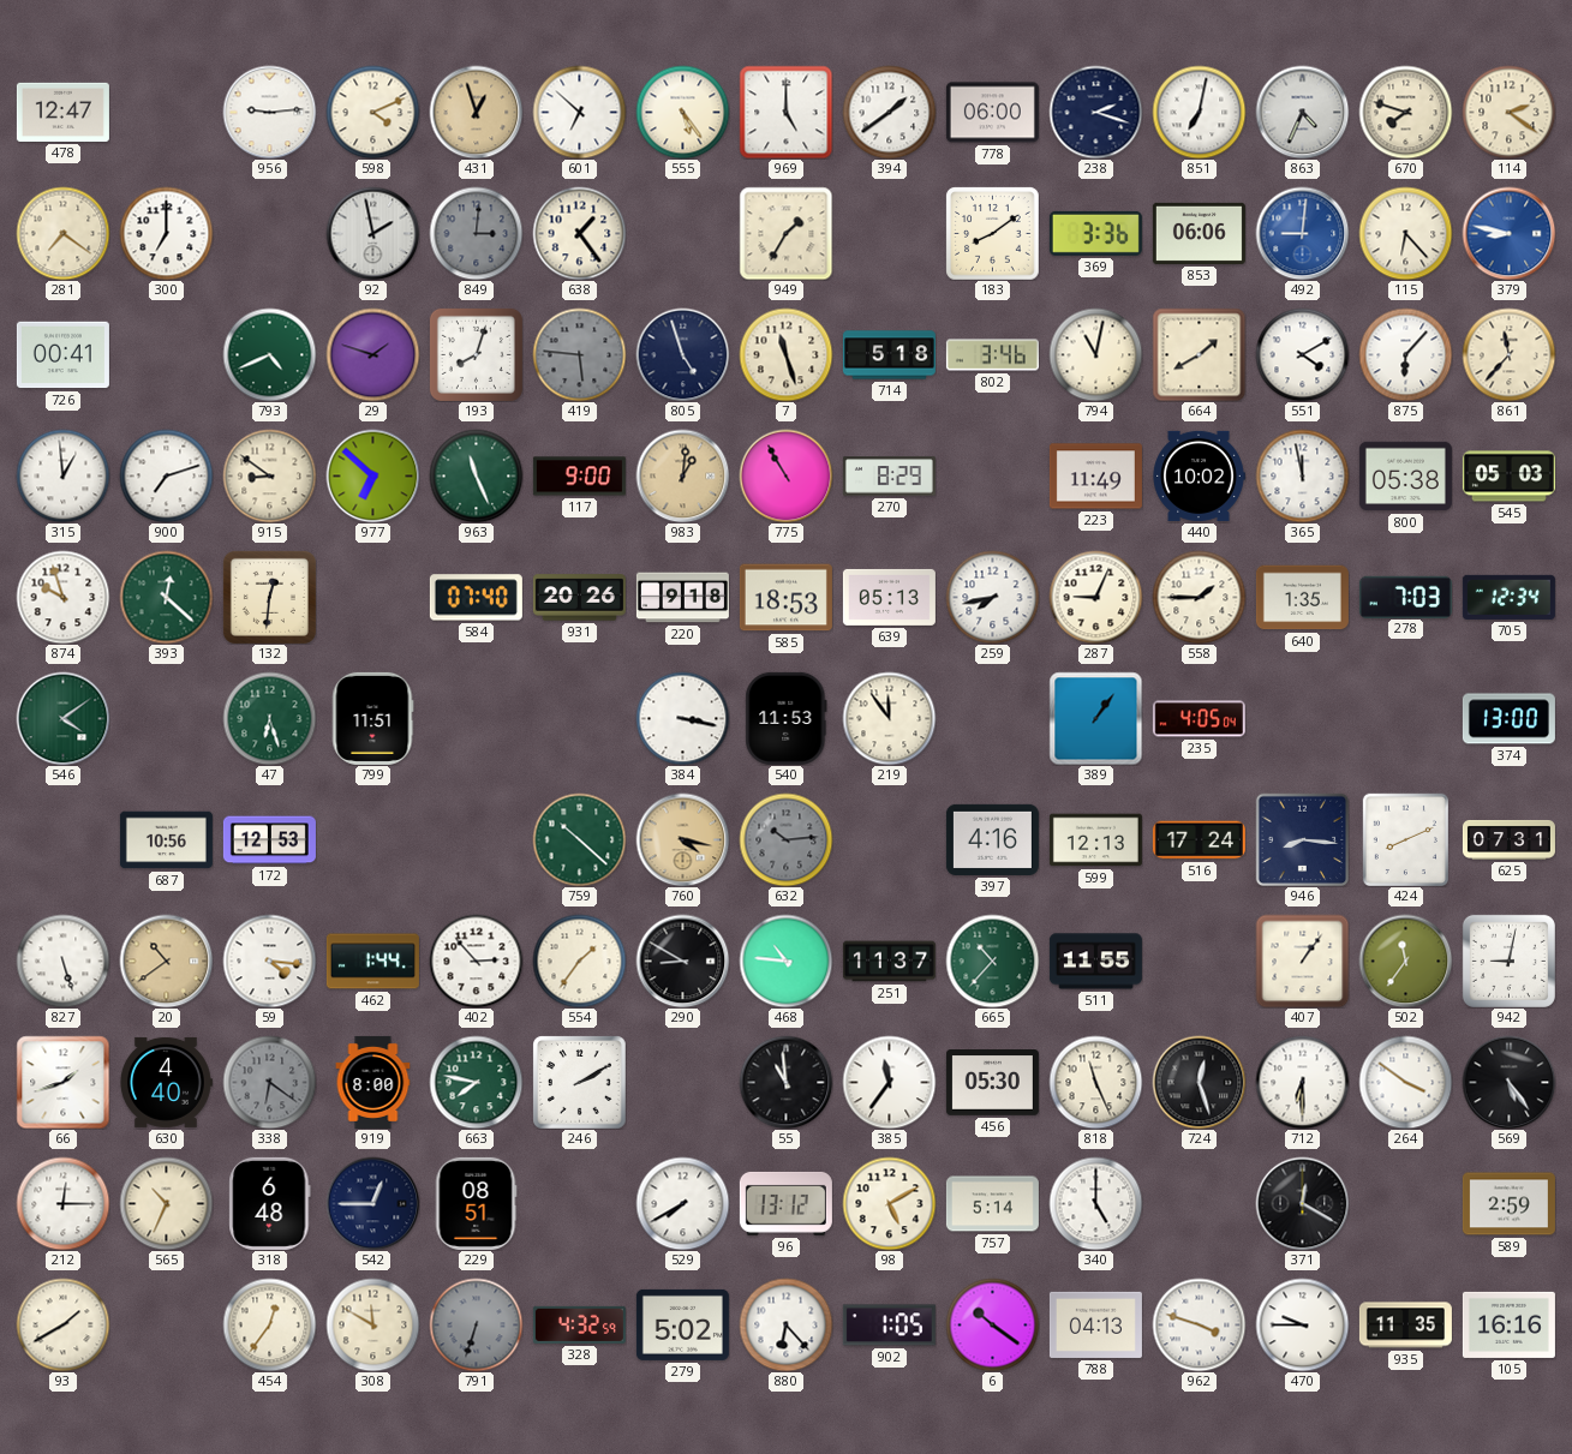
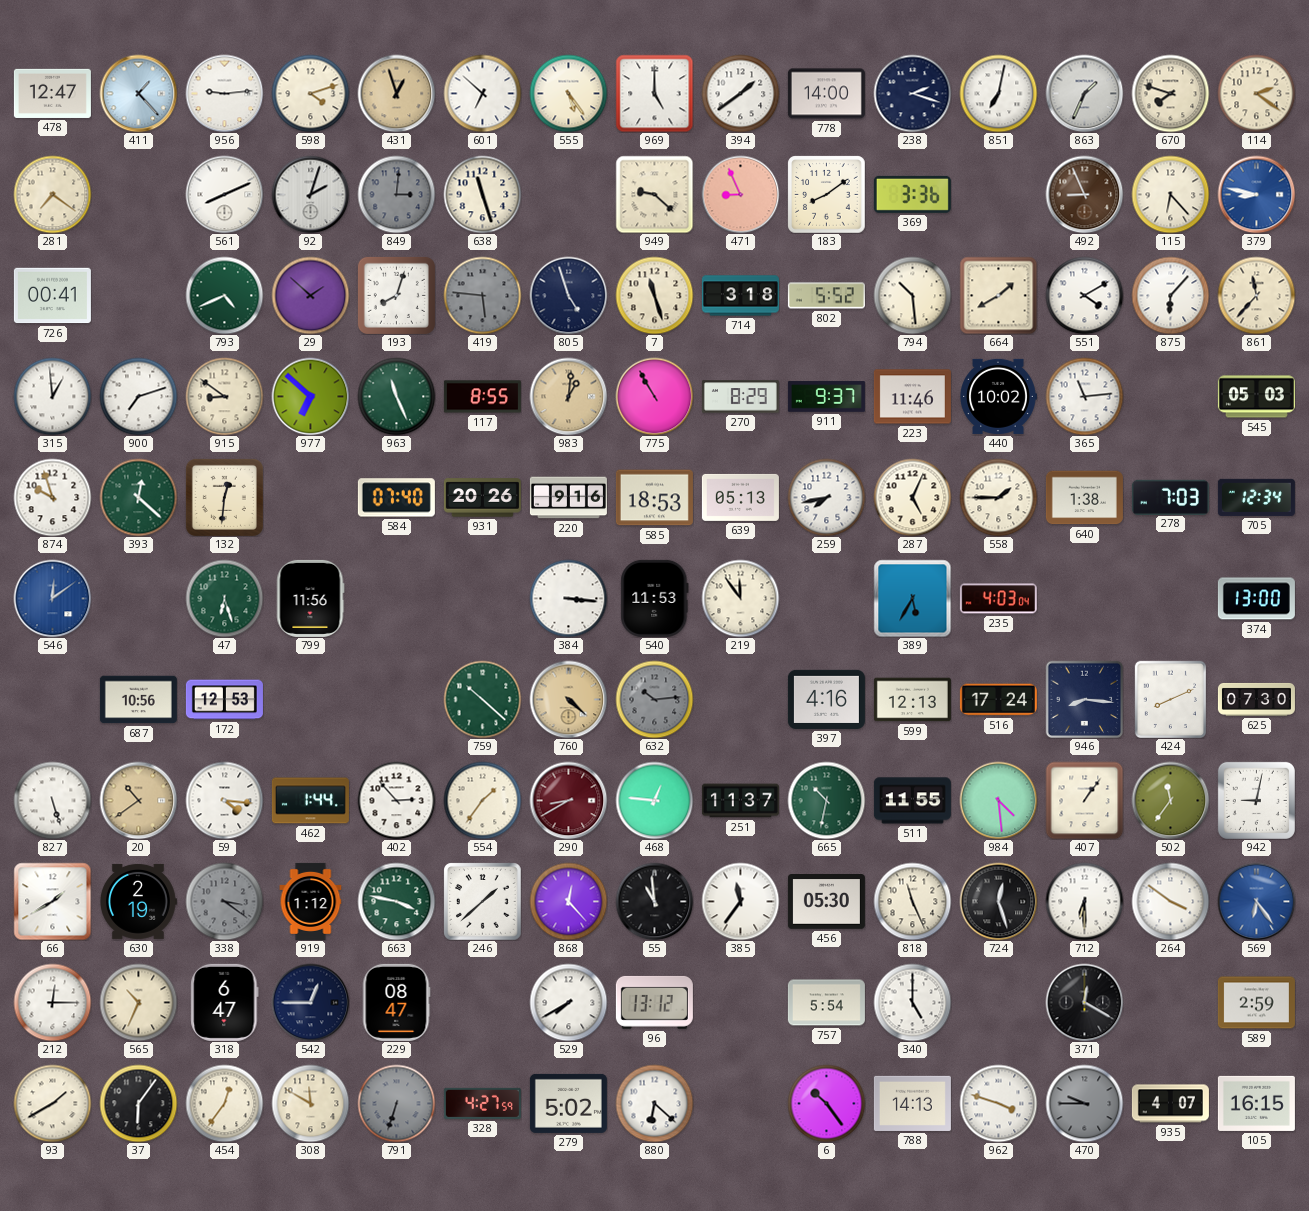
411: none -> 1:23 (138, 93)
598: 4:11 -> 4:12 (310, 93)
778: 06:00 -> 14:00 (826, 94)
863: 4:34 -> 1:34 (1084, 93)
300: 7:00 -> none (166, 233)
561: none -> 8:11 (224, 194)
92: 1:58 -> 2:03 (310, 194)
638: 1:24 -> 11:27 (482, 194)
949: 1:35 -> 9:22 (654, 194)
471: none -> 8:56 (740, 194)
853: 06:06 -> none (1199, 233)
492: 9:01 -> 8:56 (1084, 194)
492 dial: blue -> brown (1084, 194)
29: 1:48 -> 1:52 (310, 295)
714: 5:18 -> 3:18 (740, 296)
802: 3:46 -> 5:52 (826, 296)
794: 11:02 -> 10:29 (912, 295)
117: 9:00 -> 8:55 (482, 397)
911: none -> 9:37 (826, 397)
223: 11:49 -> 11:46 (912, 397)
365: 11:58 -> 11:14 (1084, 396)
800: 05:38 -> none (1405, 477)
220: 9:18 -> 9:16 (568, 498)
287: 9:04 -> 5:04 (912, 497)
640: 1:35 -> 1:38 (1084, 498)
546: 4:09 -> 12:09 (52, 598)
546 dial: green -> blue (52, 598)
799: 11:51 -> 11:56 (310, 598)
384: 3:17 -> 3:16 (568, 598)
389: 1:06 -> 5:35 (912, 598)
235: 4:05 -> 4:03 (998, 599)
760: 4:17 -> 4:22 (568, 699)
625: 07:31 -> 07:30 (1256, 699)
290: 8:50 -> 8:40 (568, 800)
290 dial: black -> burgundy (568, 800)
468: 10:46 -> 12:46 (654, 800)
665: 10:37 -> 10:32 (826, 800)
984: none -> 4:29 (998, 800)
66: 1:42 -> 1:40 (52, 901)
630: 4:40 -> 2:19 (138, 901)
338: 6:21 -> 3:21 (224, 901)
919: 8:00 -> 1:12 (311, 901)
663: 7:47 -> 3:47 (396, 901)
246: 2:10 -> 1:38 (482, 901)
868: none -> 12:23 (568, 901)
569: 5:24 -> 6:24 (1256, 901)
569 dial: black -> blue (1256, 901)
318: 6:48 -> 6:47 (225, 1002)
229: 08:51 -> 08:47 (396, 1002)
98: 5:10 -> none (889, 1203)
757: 5:14 -> 5:54 (826, 1003)
37: none -> 6:06 (138, 1103)
328: 4:32 -> 4:27 (482, 1103)
880: 6:23 -> 6:22 (654, 1103)
902: 1:05 -> none (889, 1326)
6: 10:21 -> 10:24 (826, 1103)
788: 04:13 -> 14:13 (912, 1103)
470 dial: white -> grey (1084, 1103)
935: 11:35 -> 4:07 (1170, 1104)
105: 16:16 -> 16:15 (1256, 1103)
